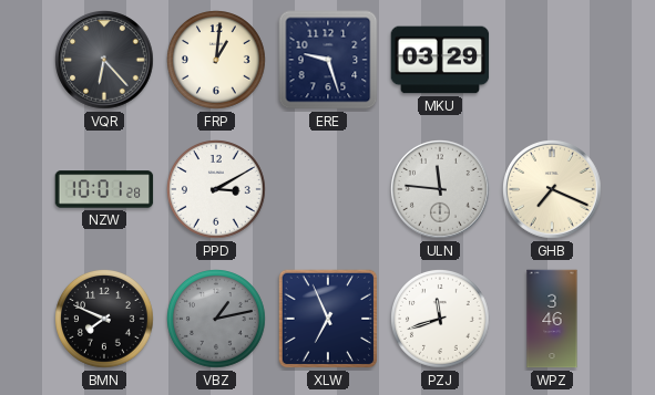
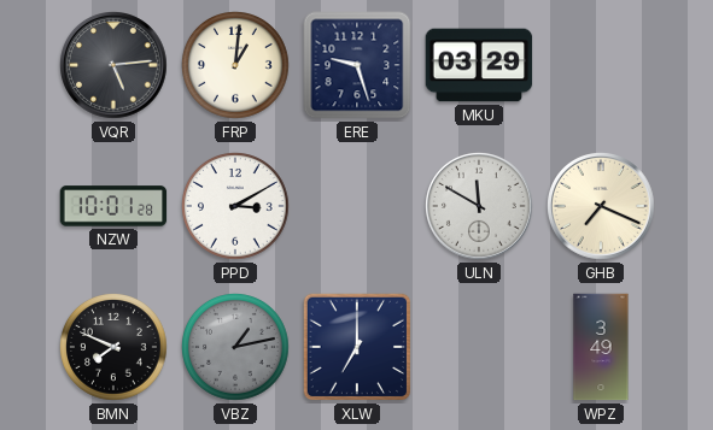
VQR: 6:23 -> 5:14 (115, 66)
ULN: 11:46 -> 11:50 (480, 207)
XLW: 6:56 -> 7:00 (357, 347)
PZJ: 11:42 -> none (441, 320)
WPZ: 3:46 -> 3:49 (601, 347)
